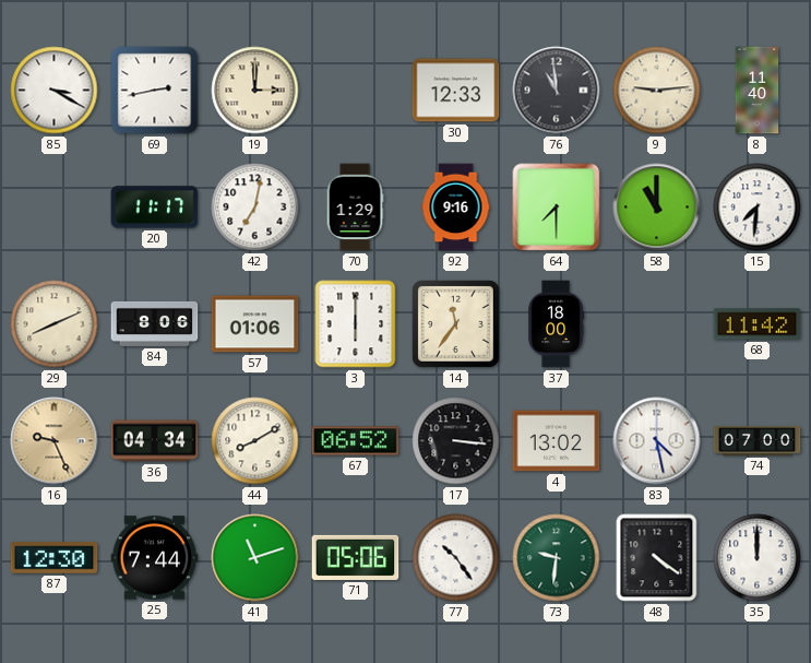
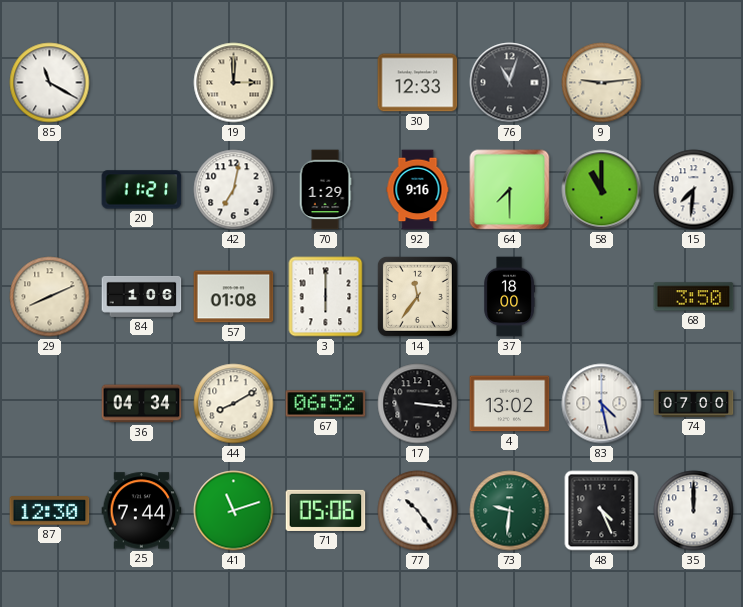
85: 3:20 -> 11:20 (50, 83)
69: 2:43 -> none (155, 91)
76: 10:59 -> 11:03 (510, 83)
8: 11:40 -> none (758, 91)
20: 11:17 -> 11:21 (142, 190)
84: 8:06 -> 1:06 (142, 296)
57: 01:06 -> 01:08 (234, 297)
68: 11:42 -> 3:50 (694, 297)
16: 9:26 -> none (55, 441)
48: 4:21 -> 4:26 (602, 511)
